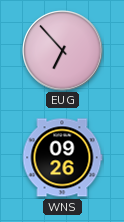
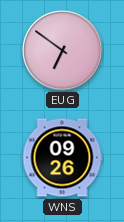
EUG: 6:53 -> 6:51 (63, 51)
